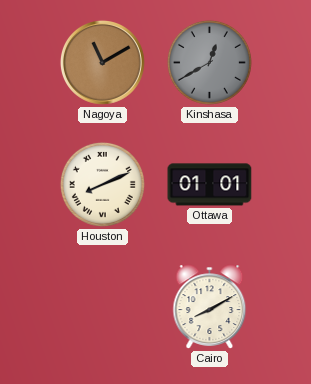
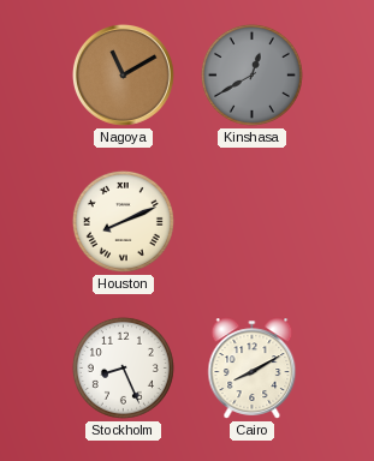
Ottawa: 01:01 -> none (210, 185)
Stockholm: none -> 8:26 (123, 367)
